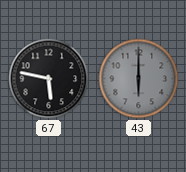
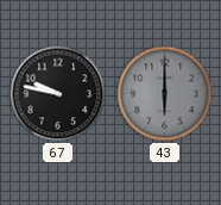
67: 5:47 -> 9:47 (58, 94)
